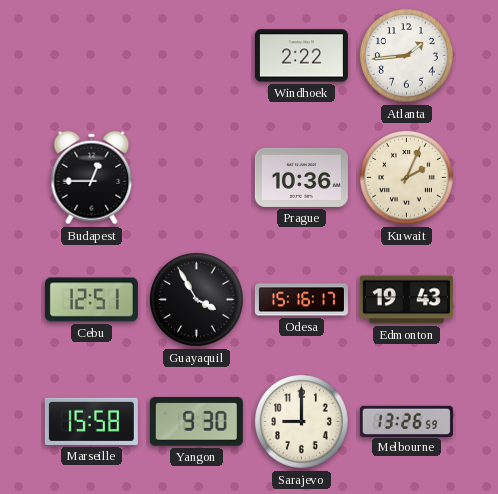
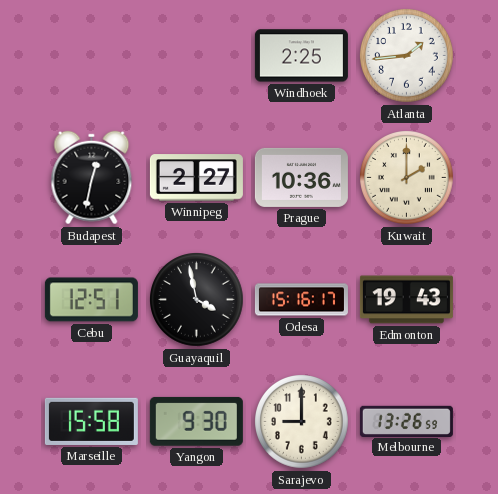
Windhoek: 2:22 -> 2:25 (301, 56)
Budapest: 12:45 -> 12:32 (92, 178)
Winnipeg: none -> 2:27 (196, 178)
Kuwait: 2:04 -> 2:00 (407, 178)
Guayaquil: 3:55 -> 3:58 (197, 300)
